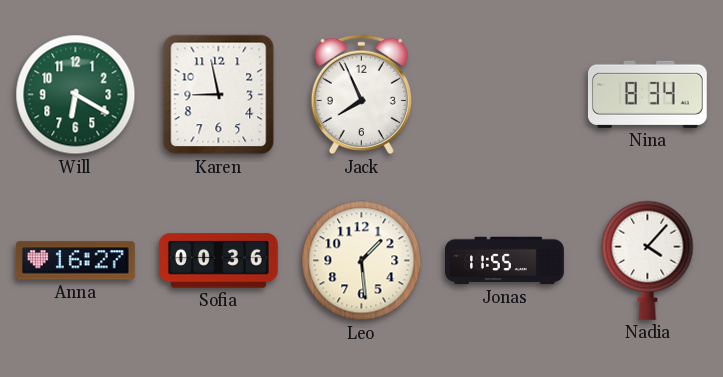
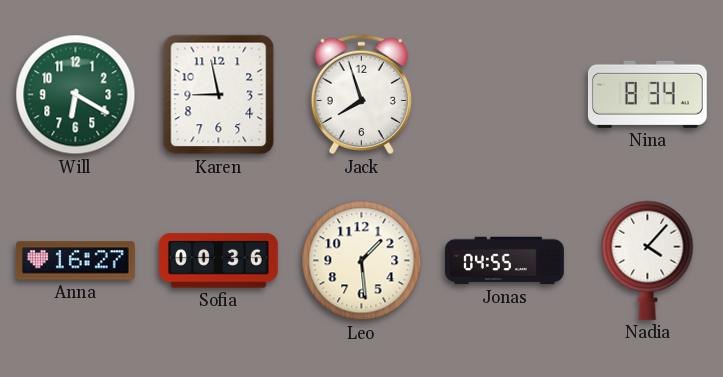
Jack: 7:56 -> 7:57 (361, 95)
Jonas: 11:55 -> 04:55 (505, 261)
